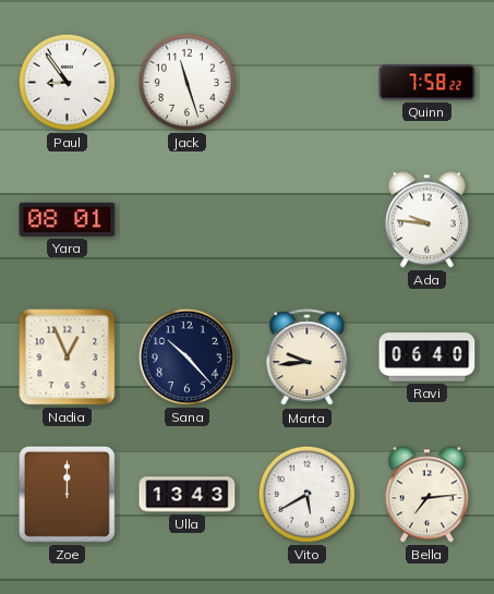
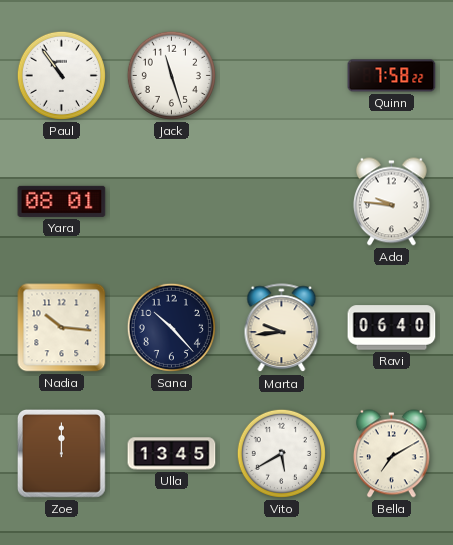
Paul: 8:54 -> 10:54 (61, 75)
Nadia: 12:56 -> 10:16 (62, 328)
Ulla: 13:43 -> 13:45 (172, 454)
Bella: 7:14 -> 7:10 (391, 454)
